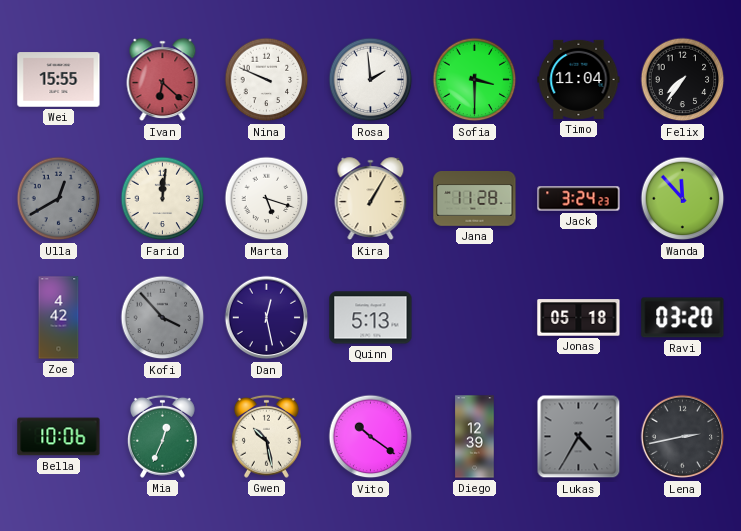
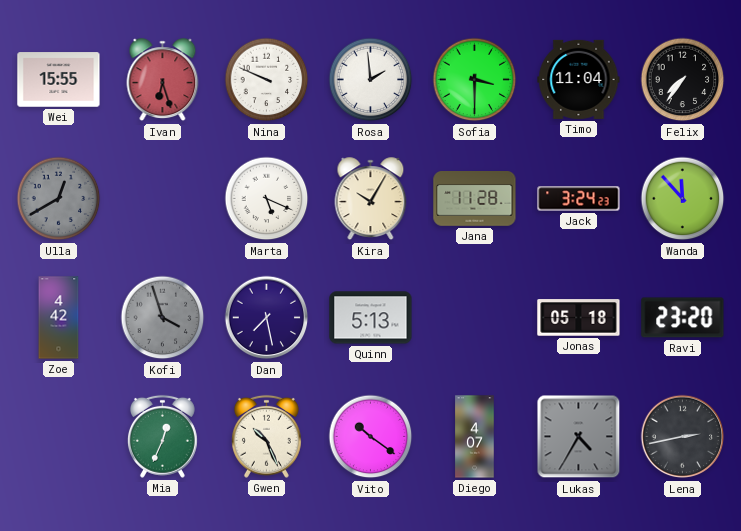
Ivan: 6:22 -> 6:27 (163, 80)
Farid: 12:01 -> none (163, 199)
Marta: 5:18 -> 5:19 (267, 199)
Kira: 1:05 -> 10:05 (371, 199)
Kofi: 3:53 -> 3:57 (163, 318)
Dan: 12:28 -> 7:28 (267, 318)
Ravi: 03:20 -> 23:20 (683, 318)
Bella: 10:06 -> none (59, 437)
Gwen: 10:28 -> 10:26 (266, 436)
Diego: 12:39 -> 4:07 (475, 437)
